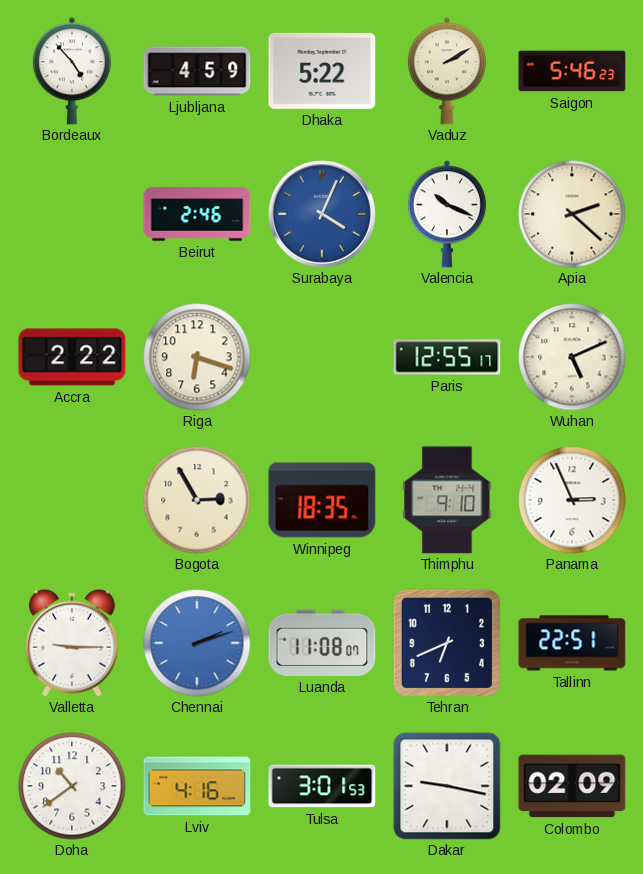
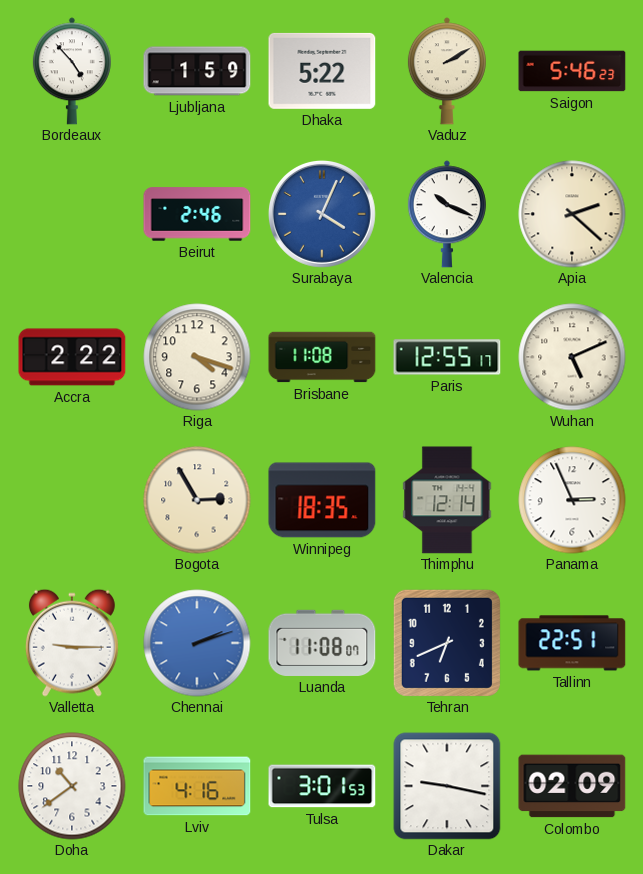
Ljubljana: 4:59 -> 1:59 (197, 71)
Riga: 6:18 -> 4:18 (197, 357)
Brisbane: none -> 11:08 (322, 357)
Thimphu: 9:10 -> 12:14 (447, 500)
